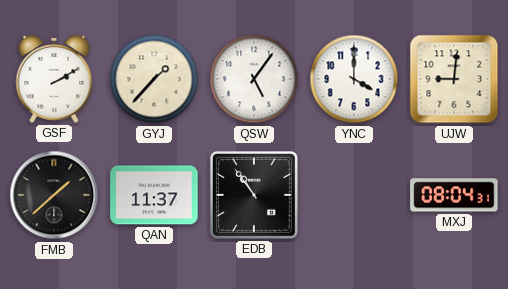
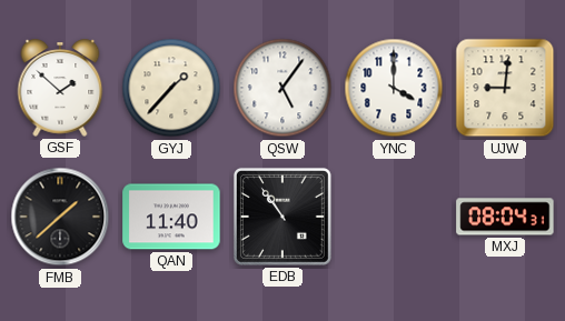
GSF: 2:10 -> 1:52 (60, 88)
QAN: 11:37 -> 11:40 (171, 217)
